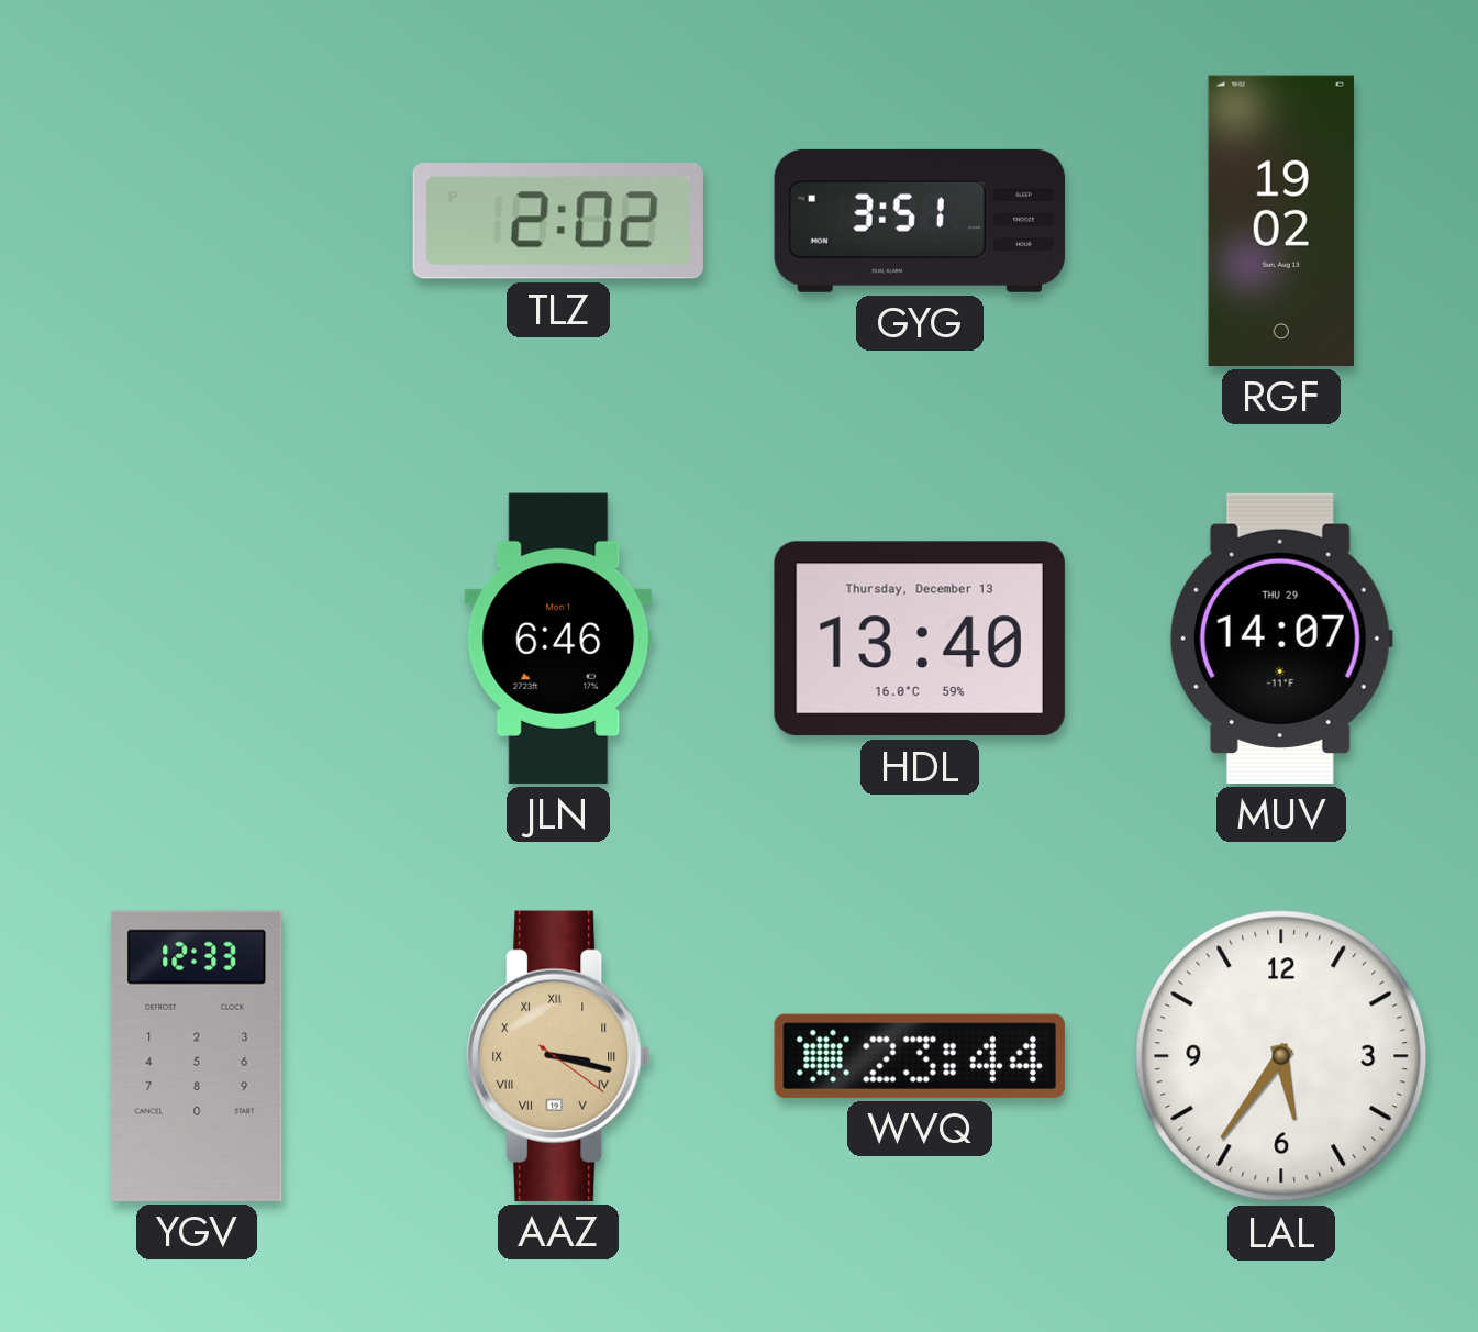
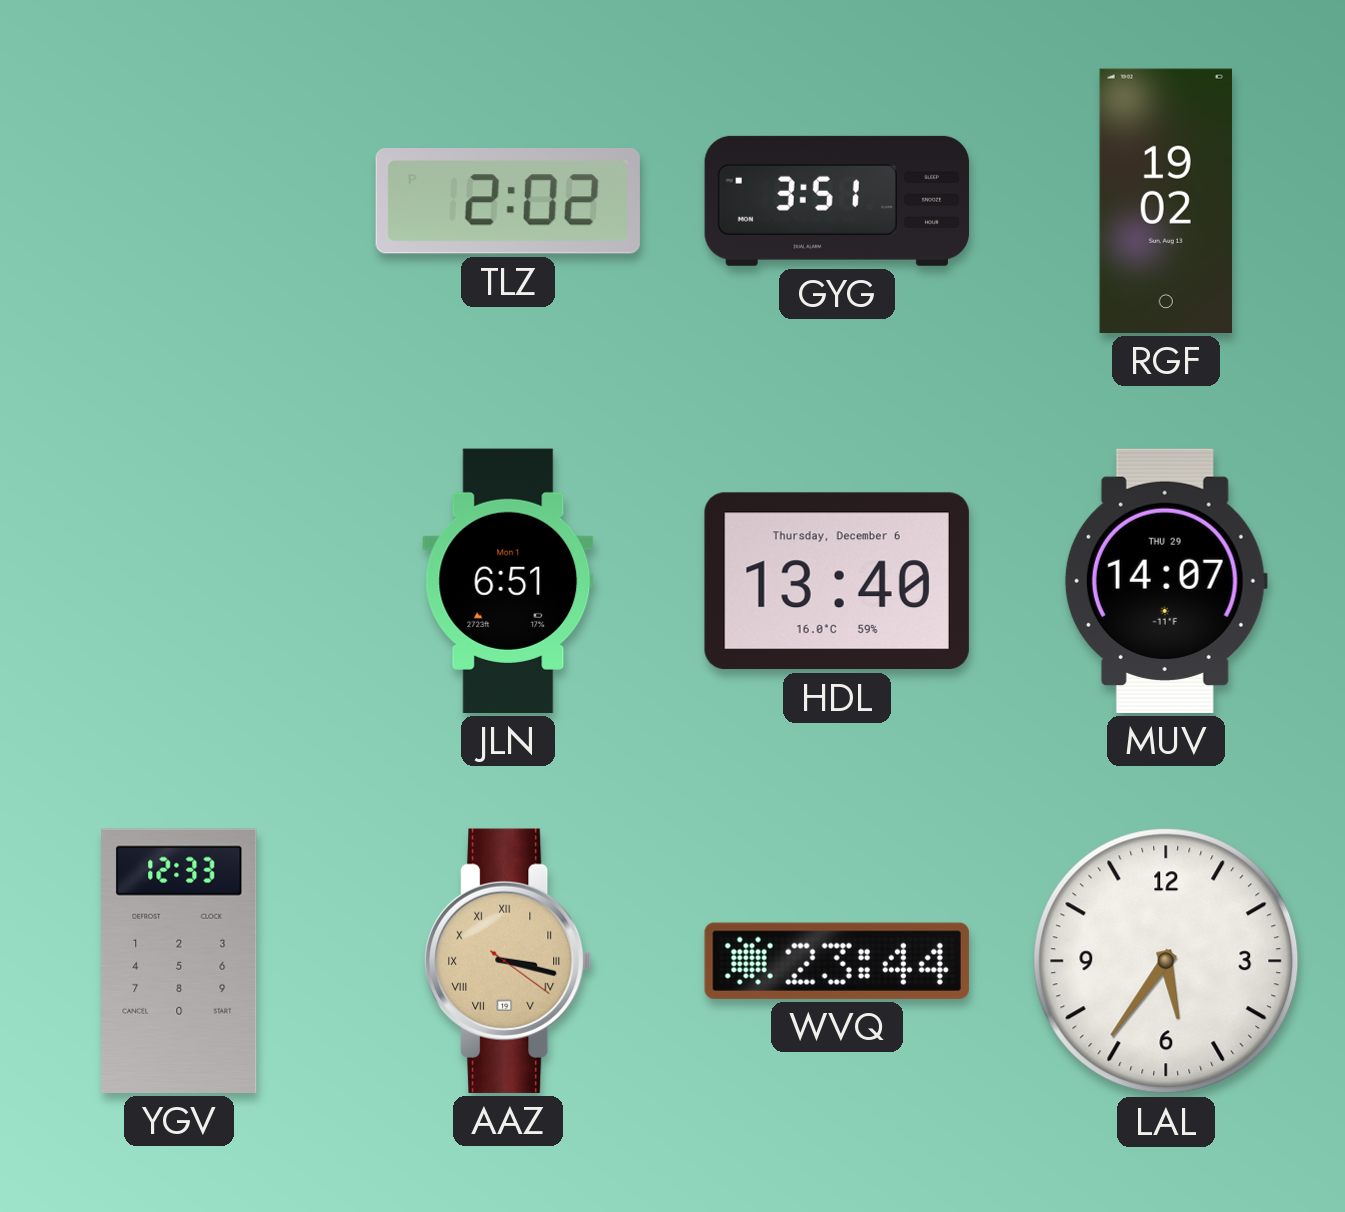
JLN: 6:46 -> 6:51 (508, 581)
HDL date: Thursday, December 13 -> Thursday, December 6 (837, 581)
